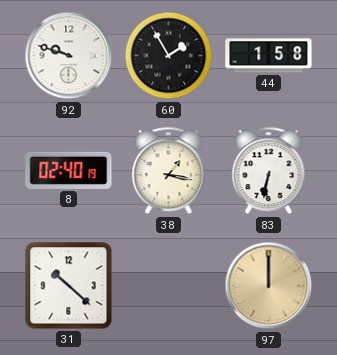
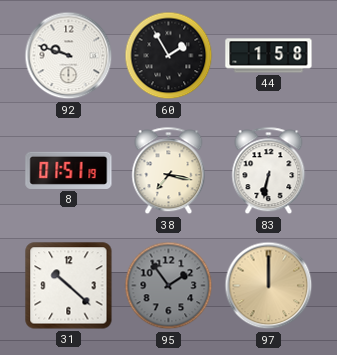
8: 02:40 -> 01:51 (69, 170)
38: 1:17 -> 7:17 (169, 171)
95: none -> 1:54 (169, 286)
